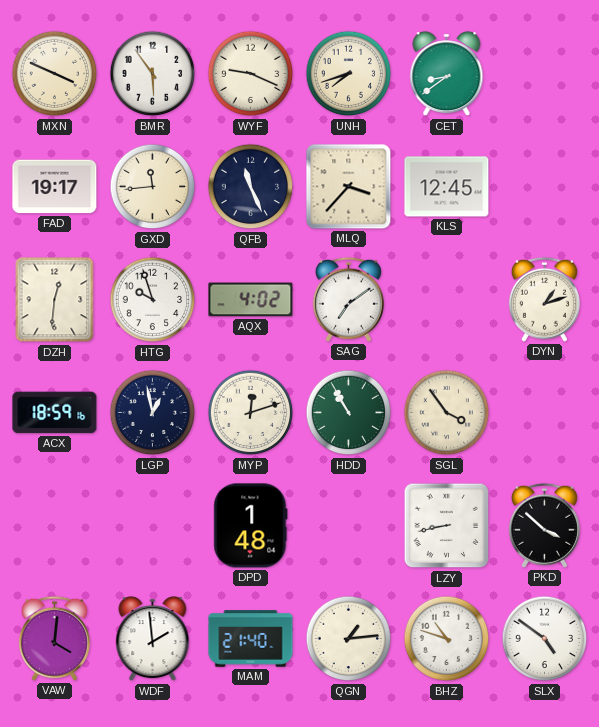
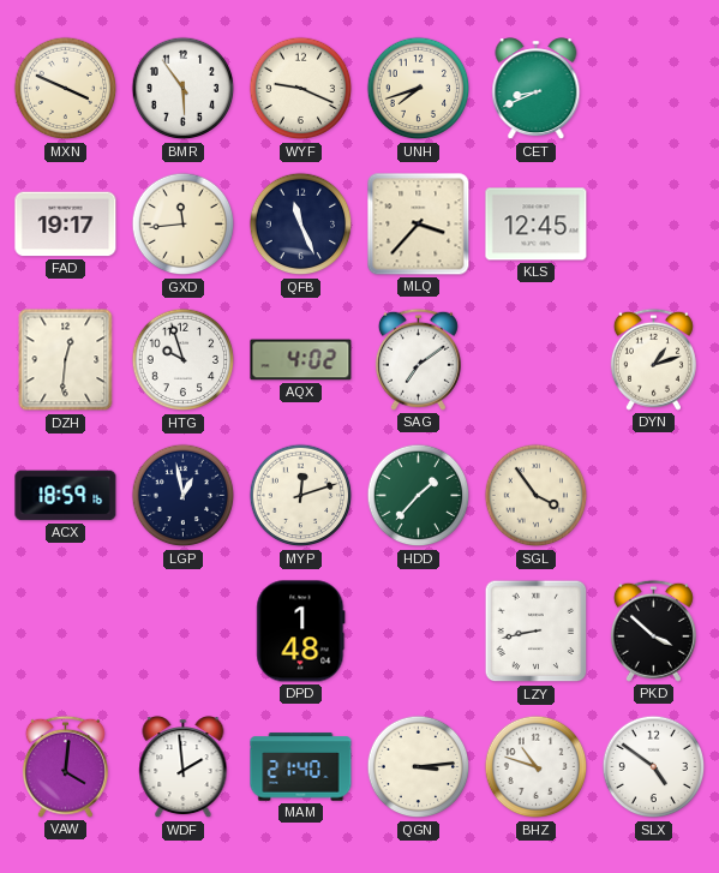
CET: 8:39 -> 8:41 (537, 89)
HDD: 10:55 -> 1:37 (419, 496)
QGN: 1:14 -> 3:14 (419, 767)
